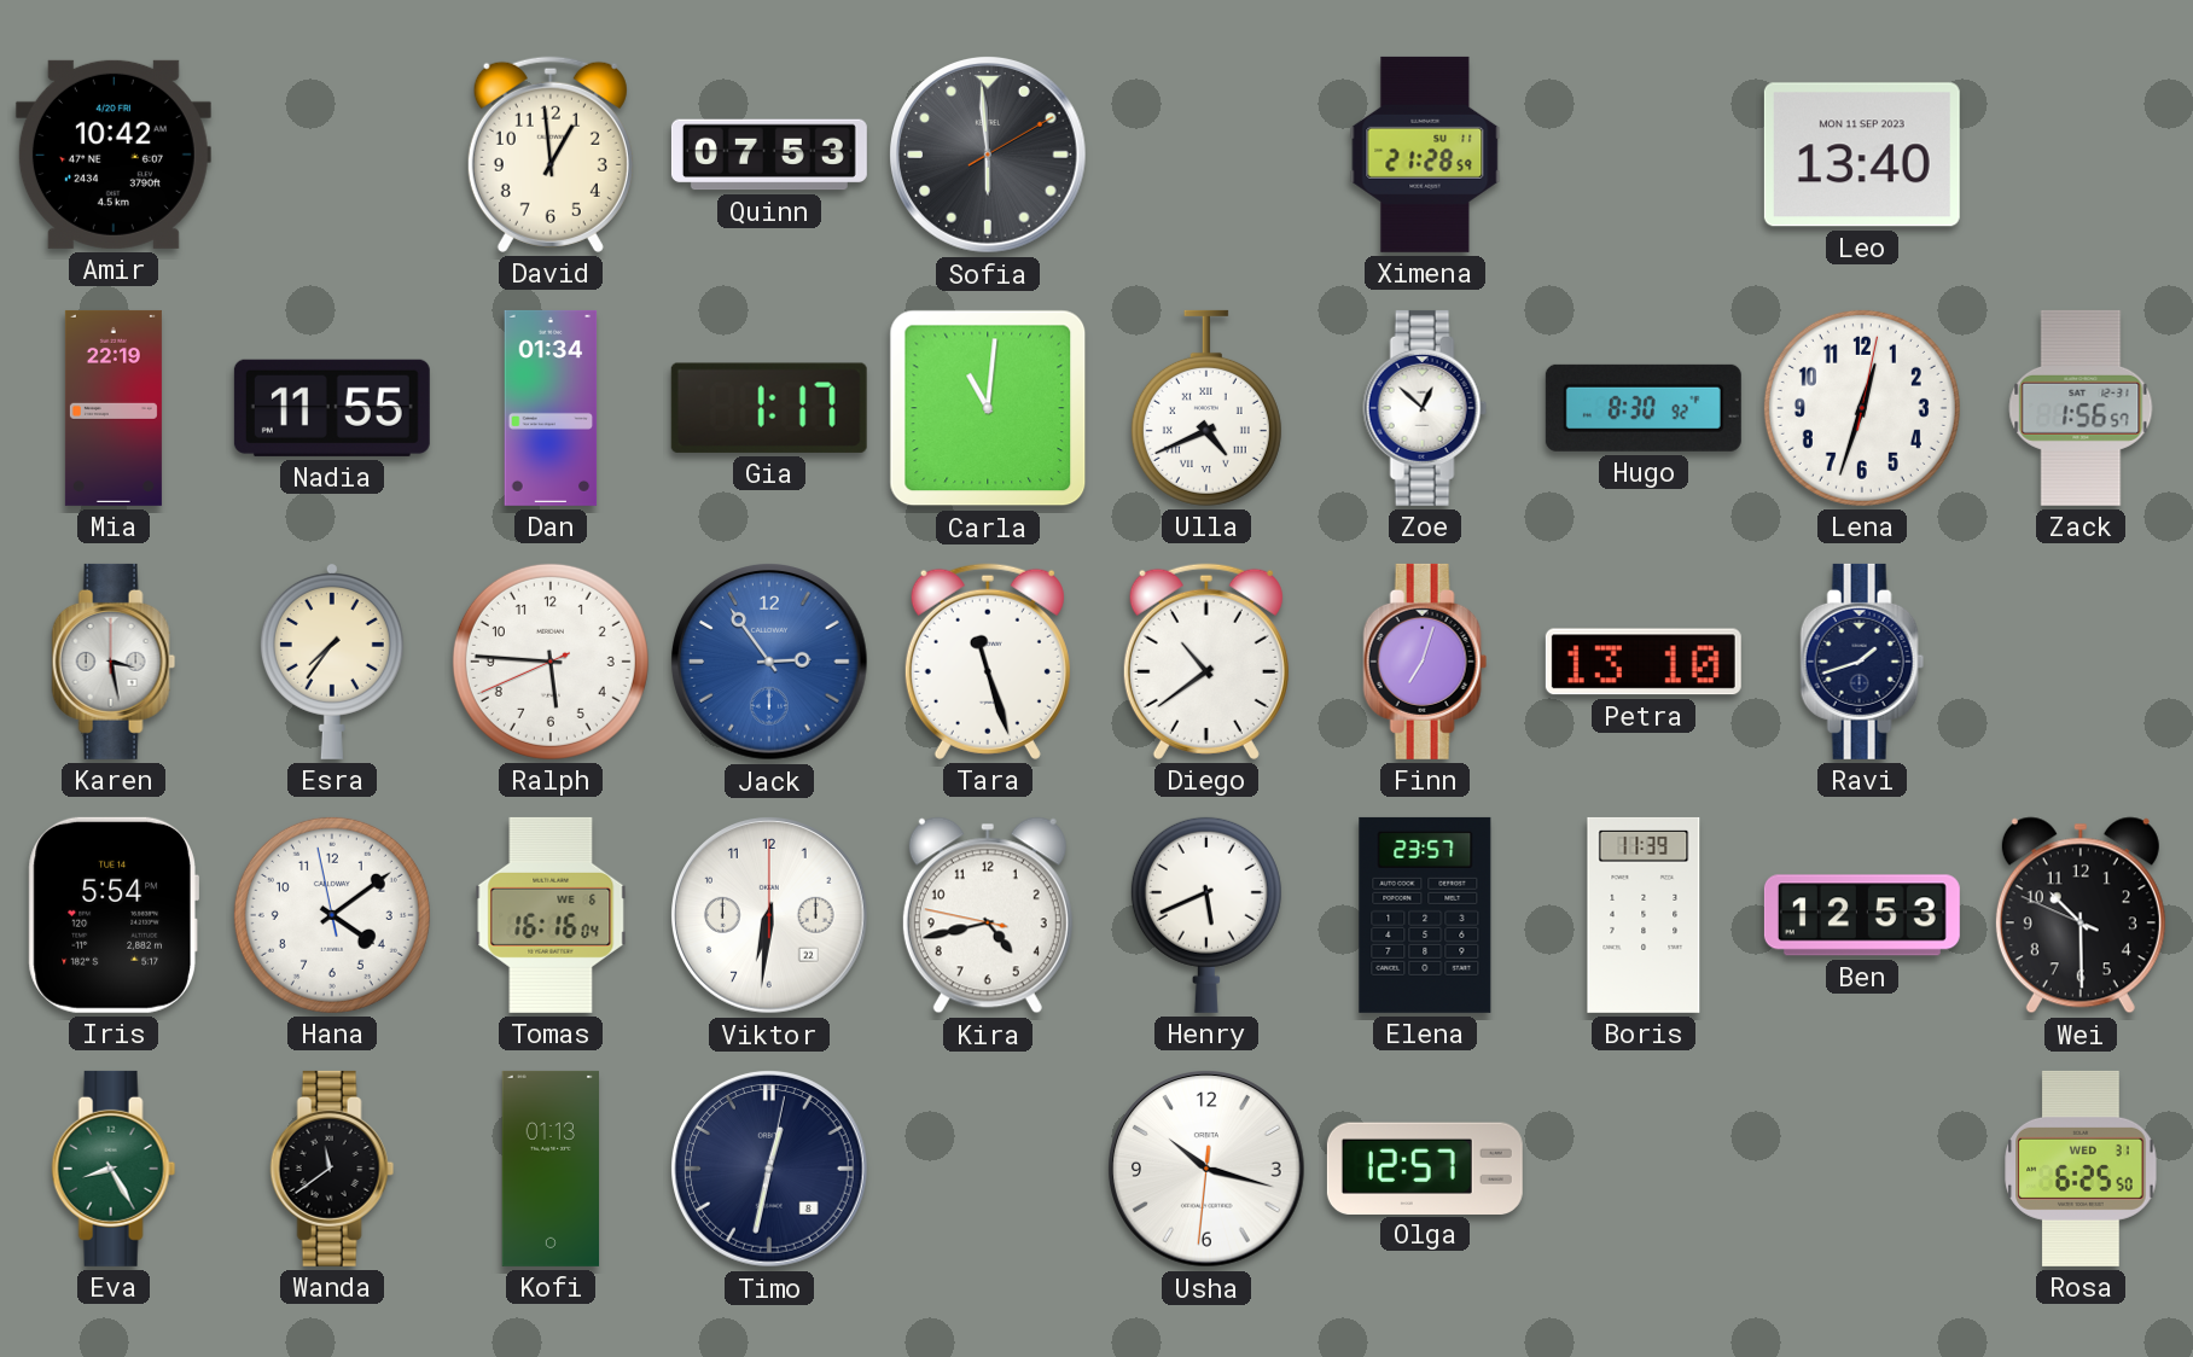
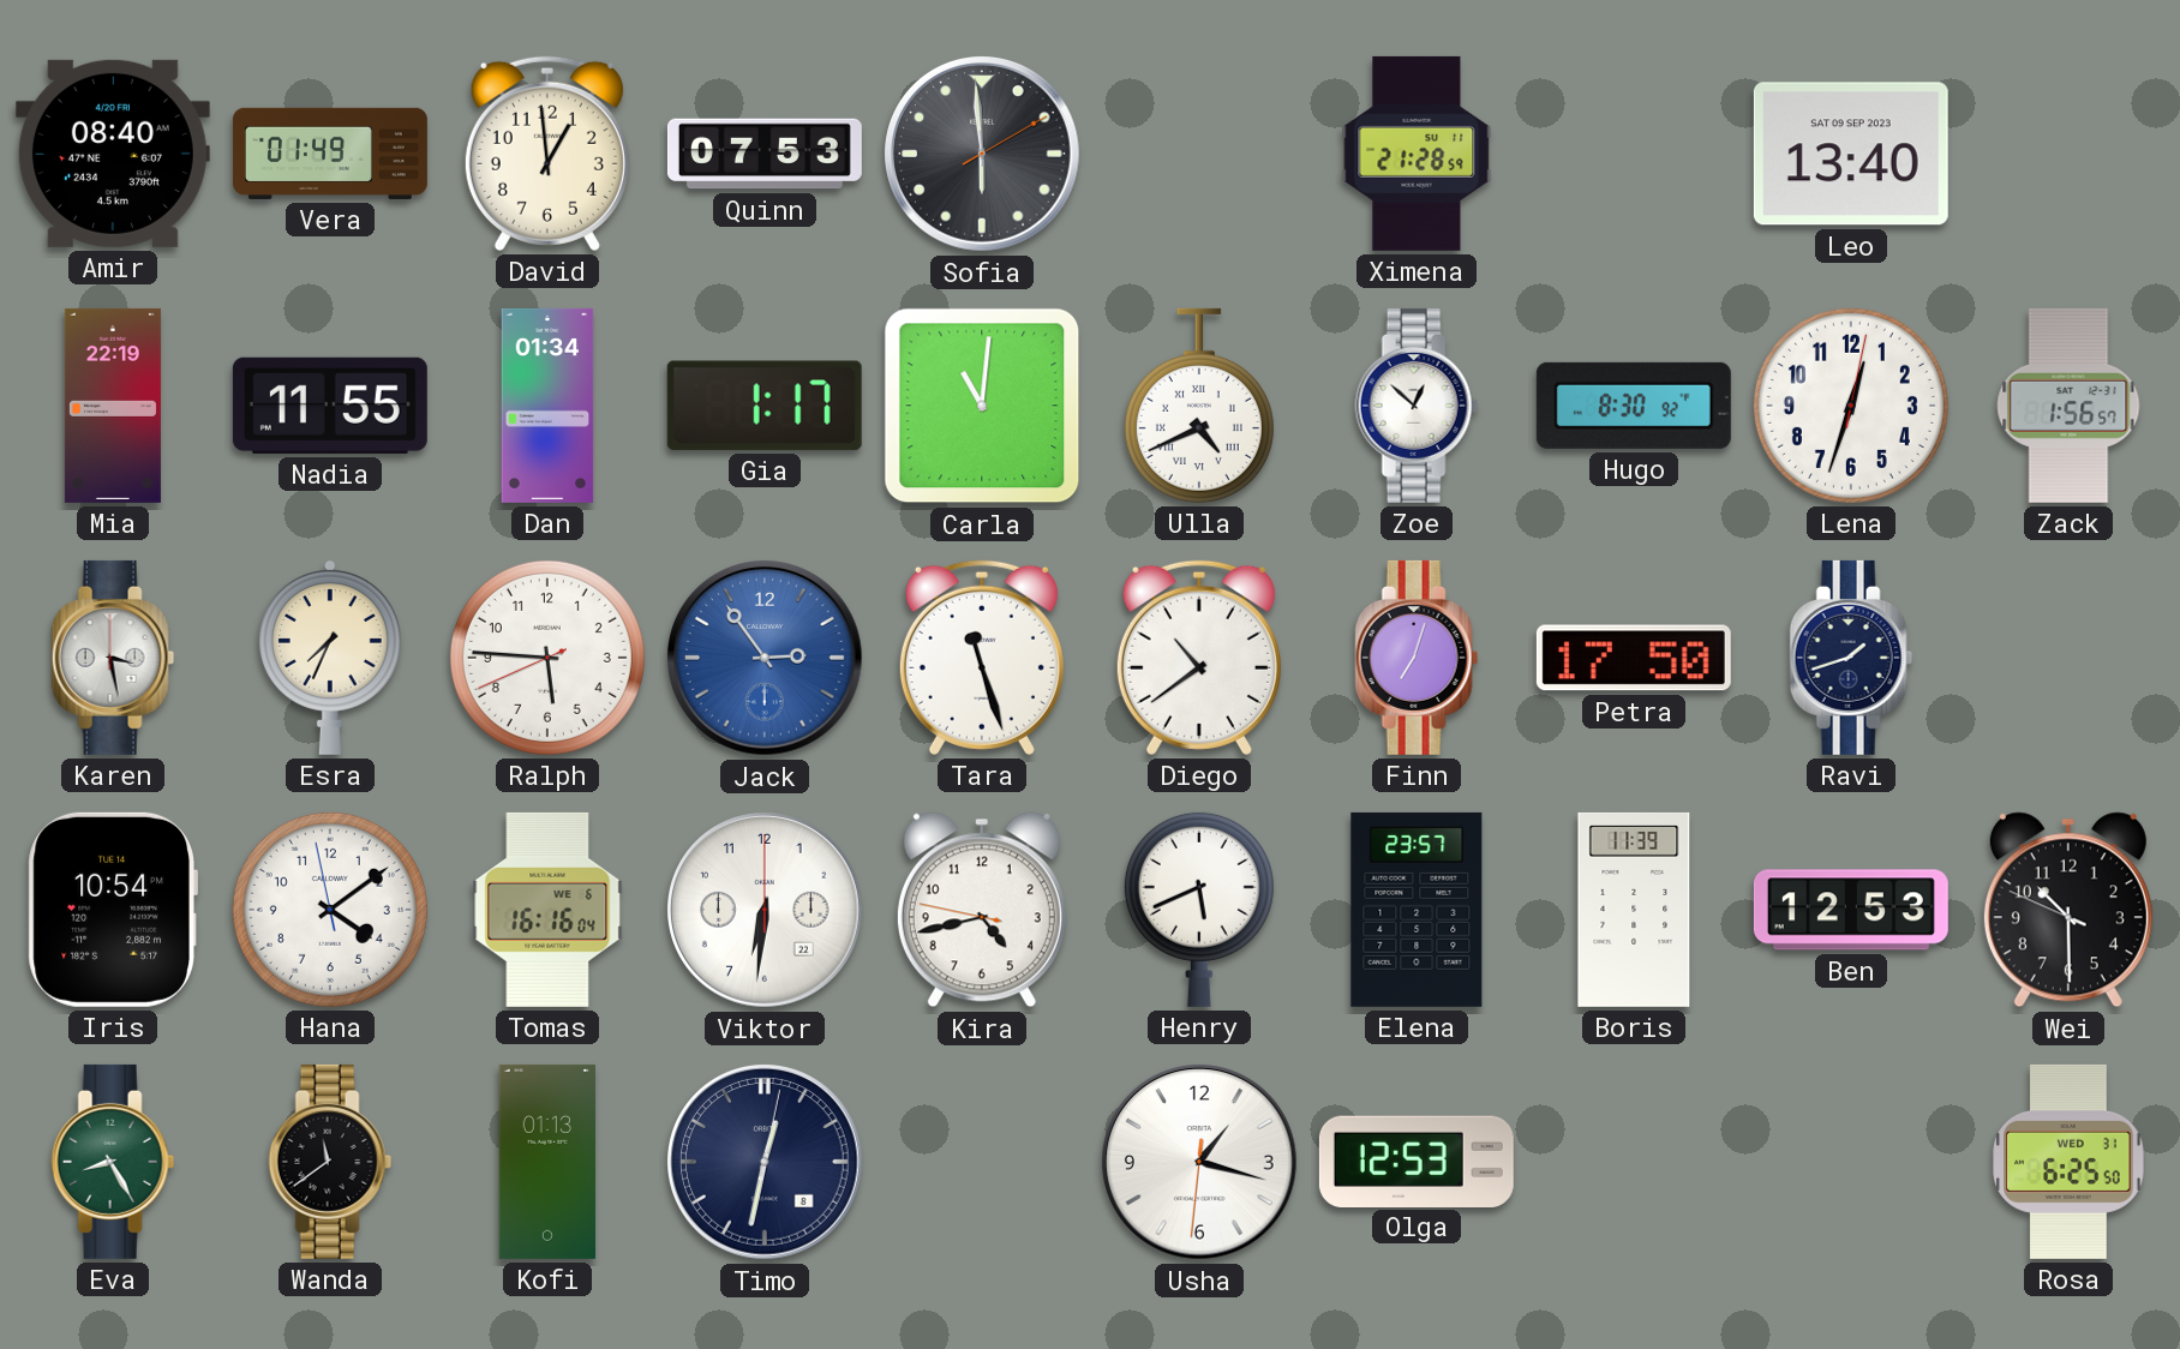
Amir: 10:42 -> 08:40 (113, 154)
Vera: none -> 01:49 (330, 154)
Leo date: MON 11 SEP 2023 -> SAT 09 SEP 2023 (1851, 154)
Esra: 7:36 -> 7:34 (330, 656)
Petra: 13:10 -> 17:50 (1634, 658)
Iris: 5:54 -> 10:54 (113, 910)
Usha: 10:17 -> 1:17 (1200, 1163)
Olga: 12:57 -> 12:53 (1417, 1161)
